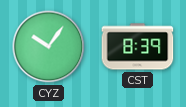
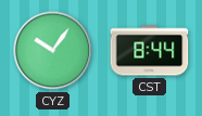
CST: 8:39 -> 8:44 (150, 51)
